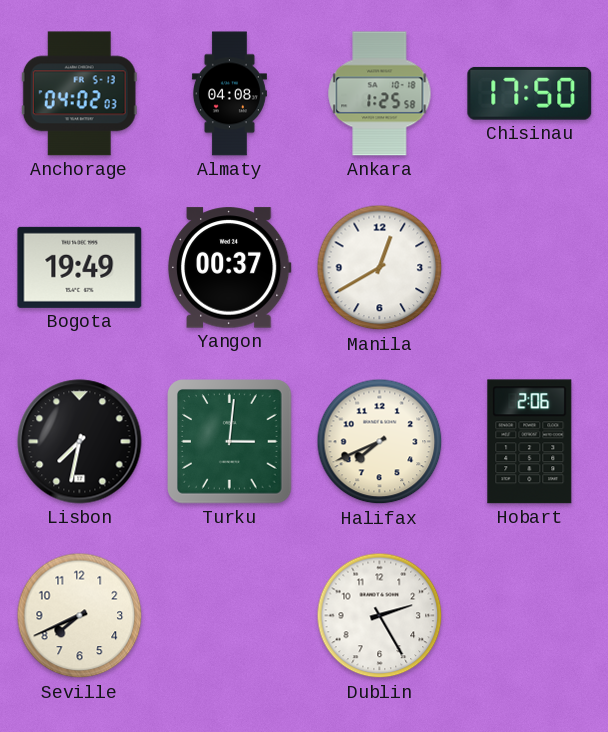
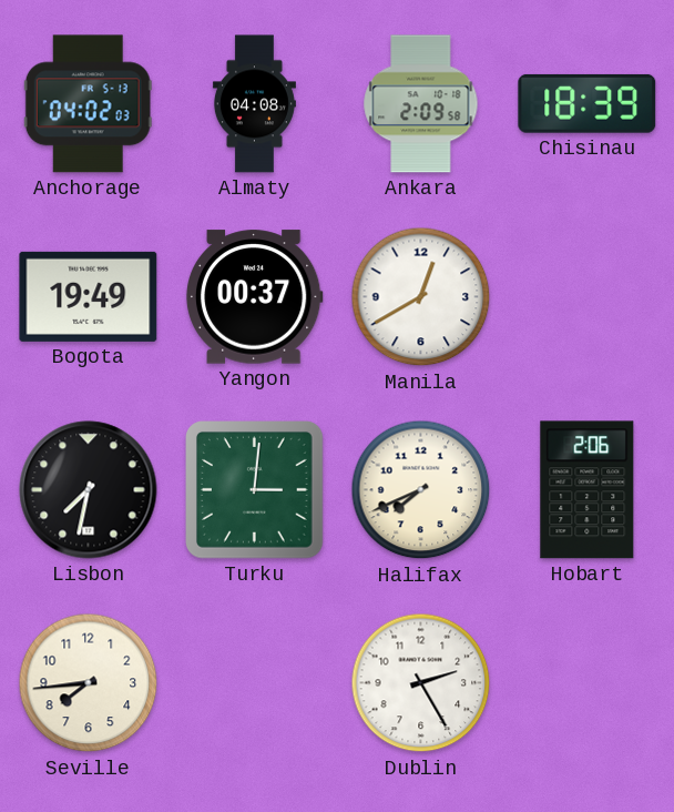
Ankara: 1:25 -> 2:09 (421, 104)
Chisinau: 17:50 -> 18:39 (588, 103)
Seville: 7:41 -> 7:44 (89, 683)
